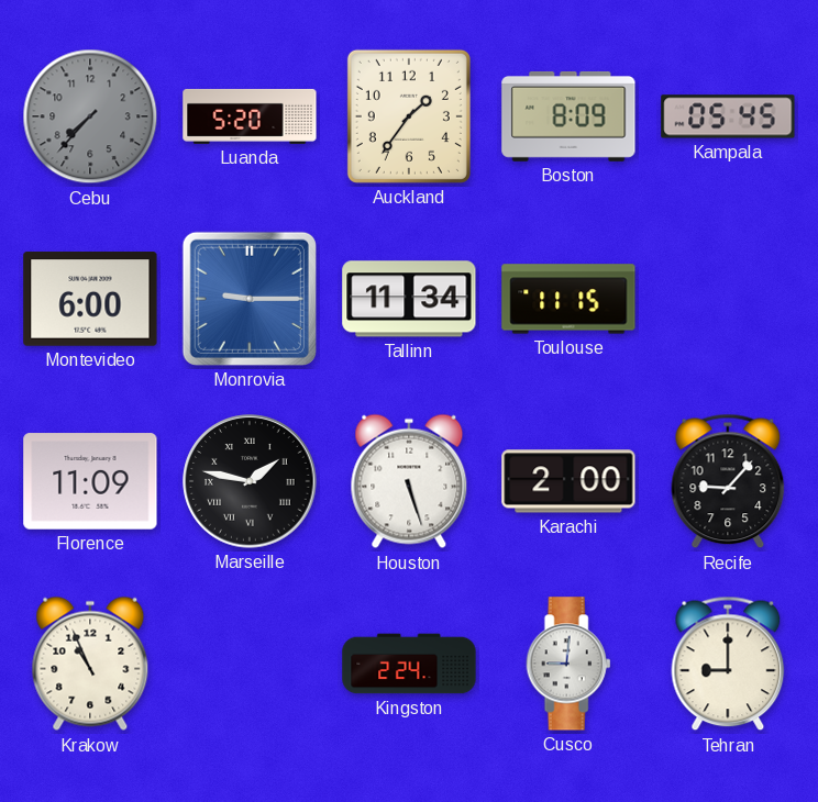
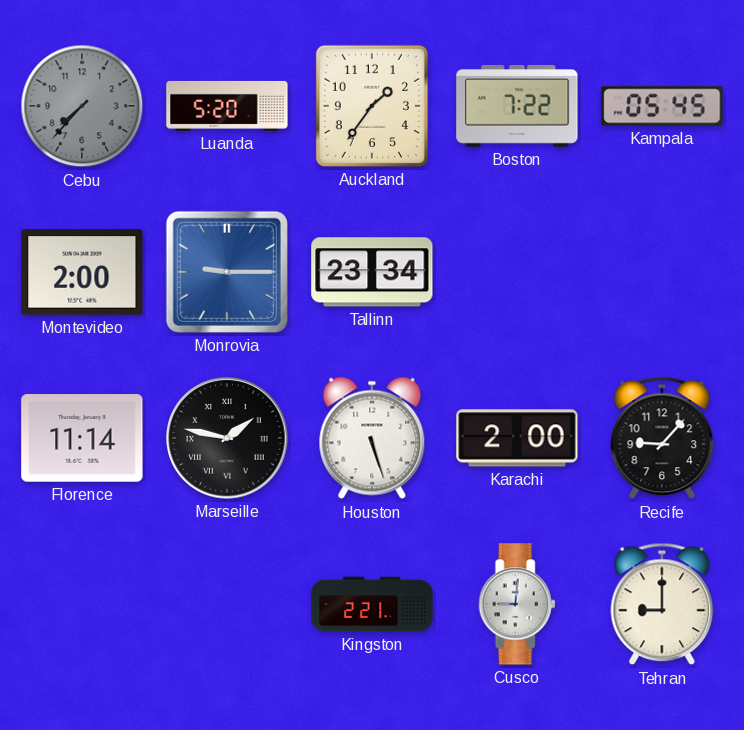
Boston: 8:09 -> 7:22 (517, 106)
Montevideo: 6:00 -> 2:00 (82, 272)
Tallinn: 11:34 -> 23:34 (372, 272)
Toulouse: 11:15 -> none (568, 299)
Florence: 11:09 -> 11:14 (82, 438)
Krakow: 10:56 -> none (90, 664)
Kingston: 2:24 -> 2:21 (372, 604)
